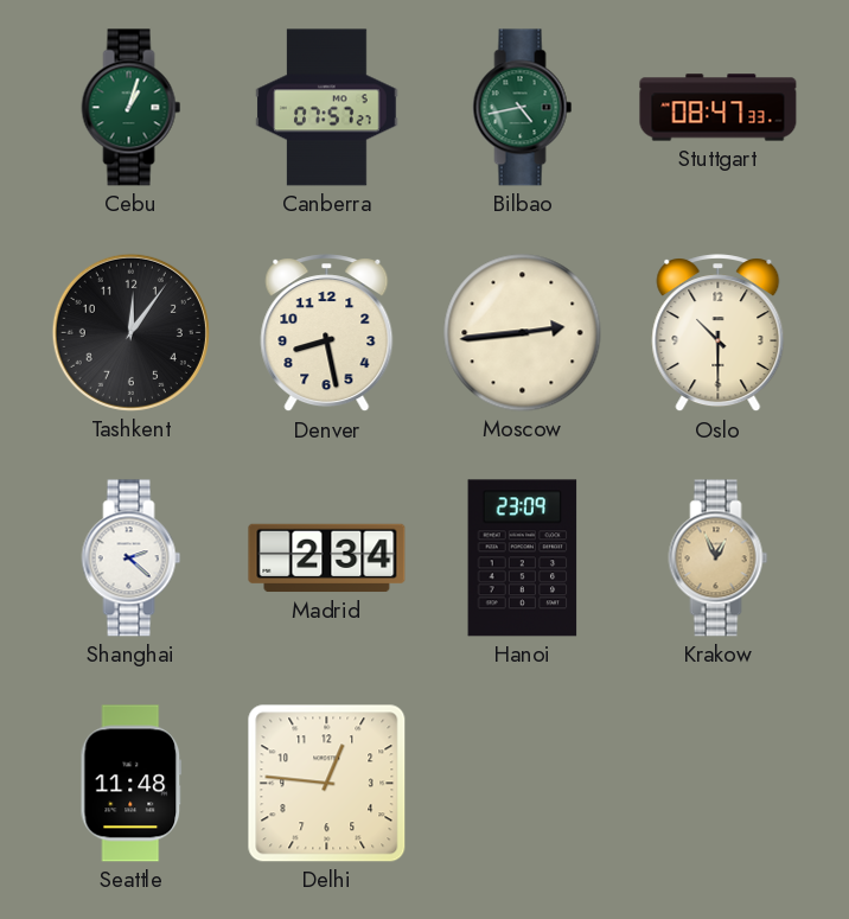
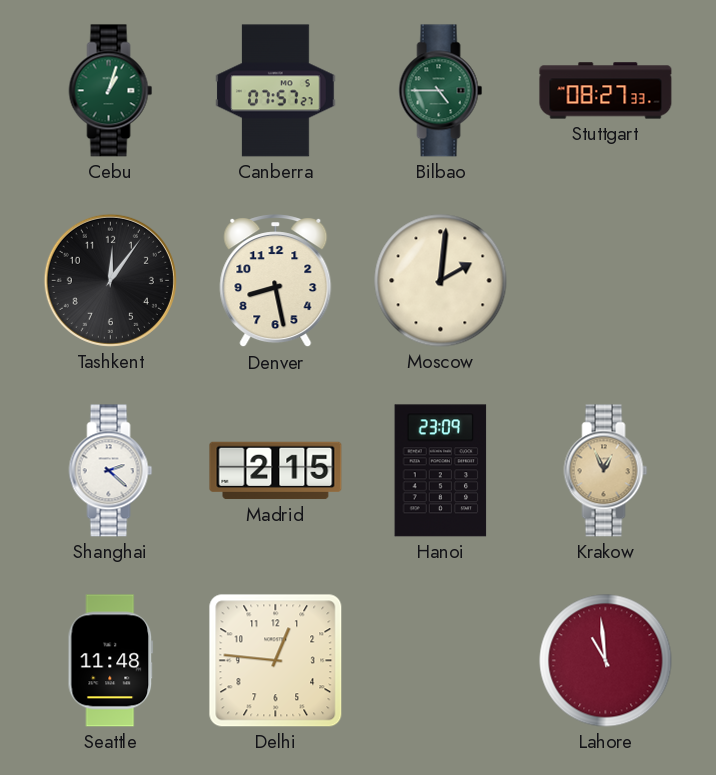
Bilbao: 4:43 -> 4:45 (441, 91)
Stuttgart: 08:47 -> 08:27 (606, 91)
Moscow: 2:44 -> 2:01 (441, 281)
Oslo: 10:30 -> none (719, 333)
Madrid: 2:34 -> 2:15 (276, 471)
Lahore: none -> 10:59 (606, 661)
